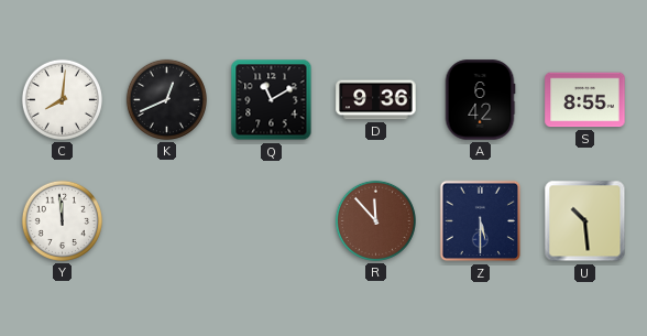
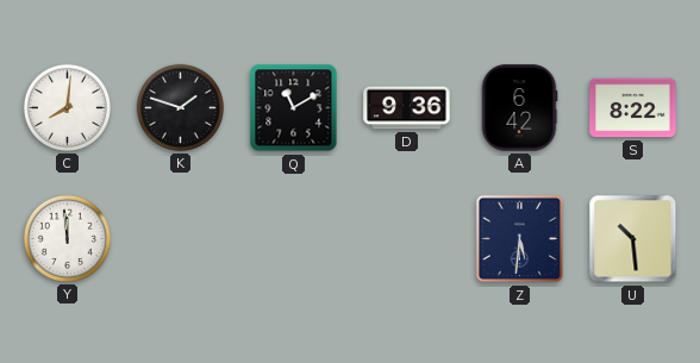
K: 12:41 -> 1:48 (180, 107)
S: 8:55 -> 8:22 (633, 108)
R: 11:53 -> none (375, 220)
Z: 5:30 -> 5:31 (520, 239)
